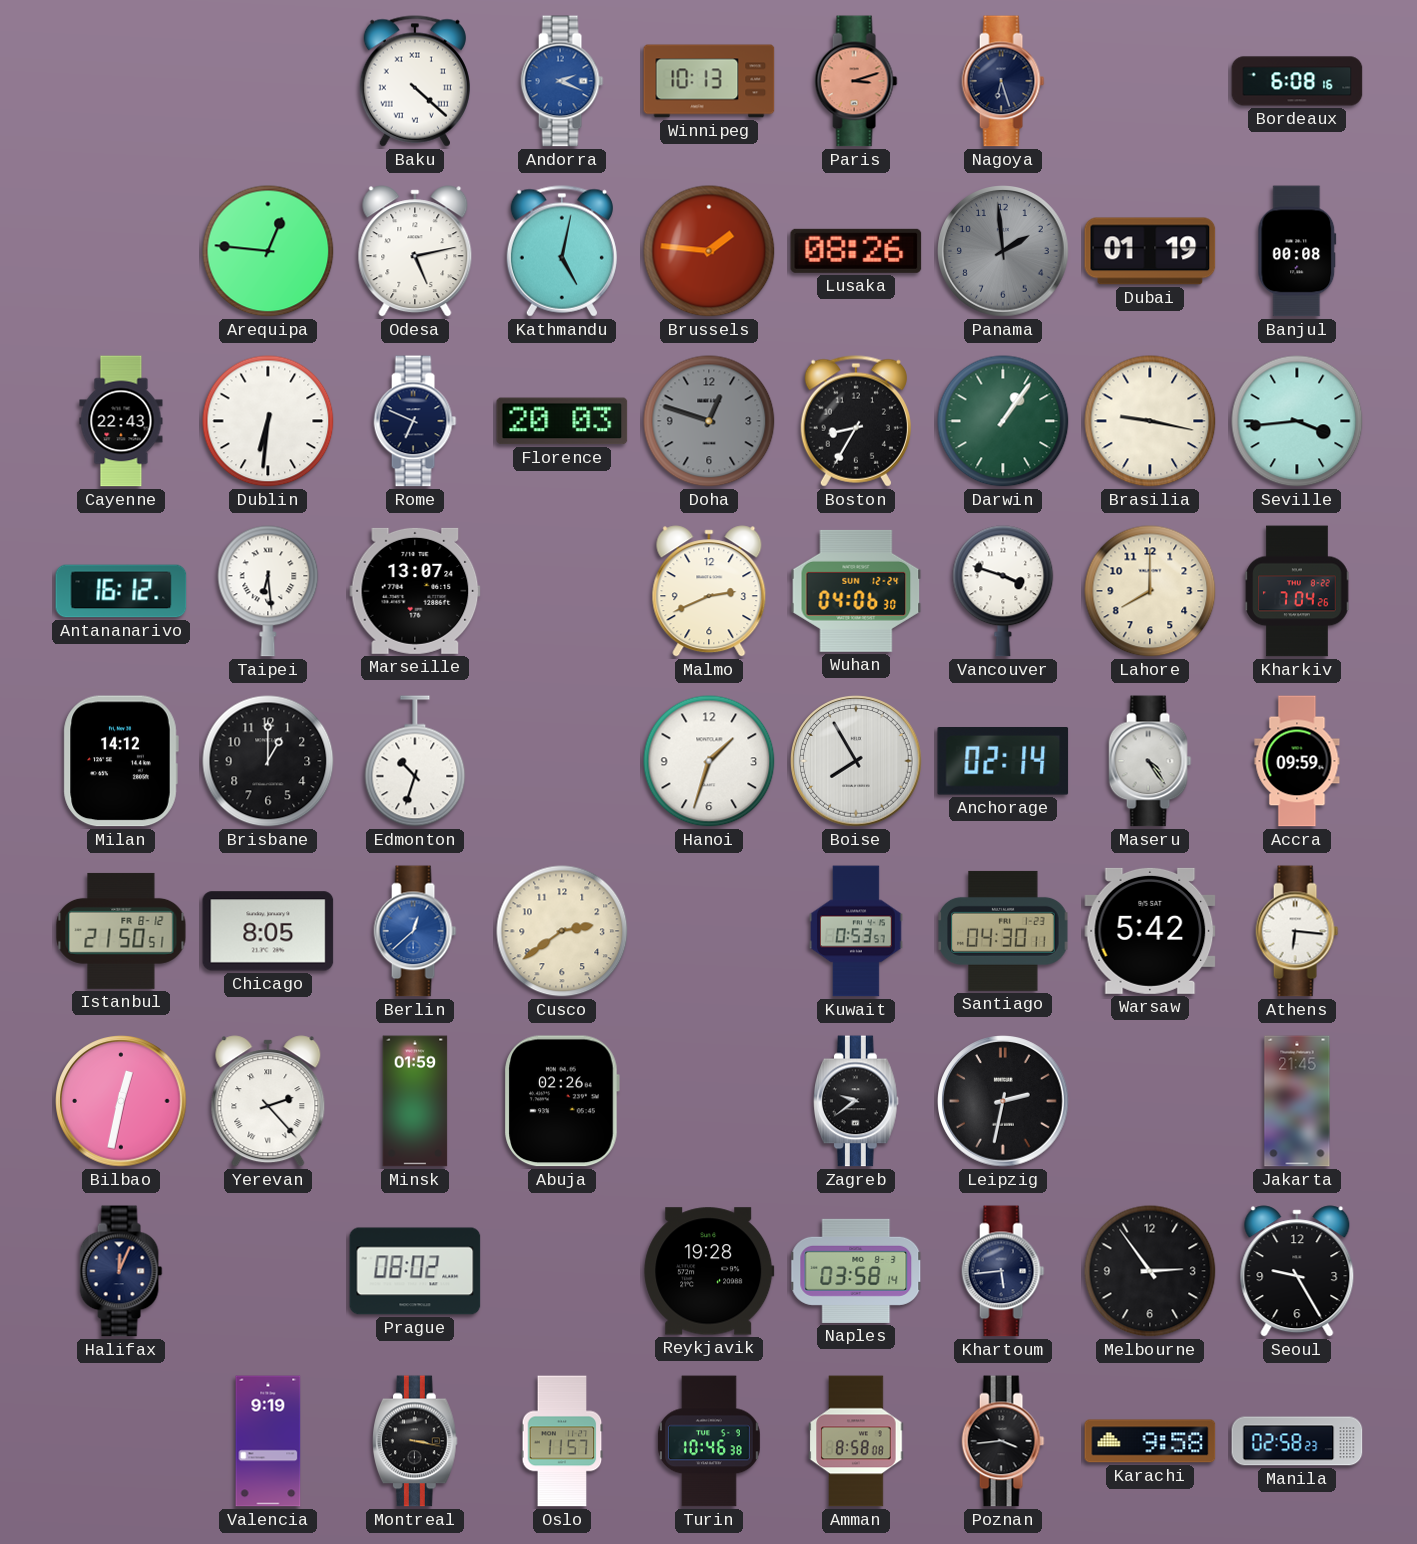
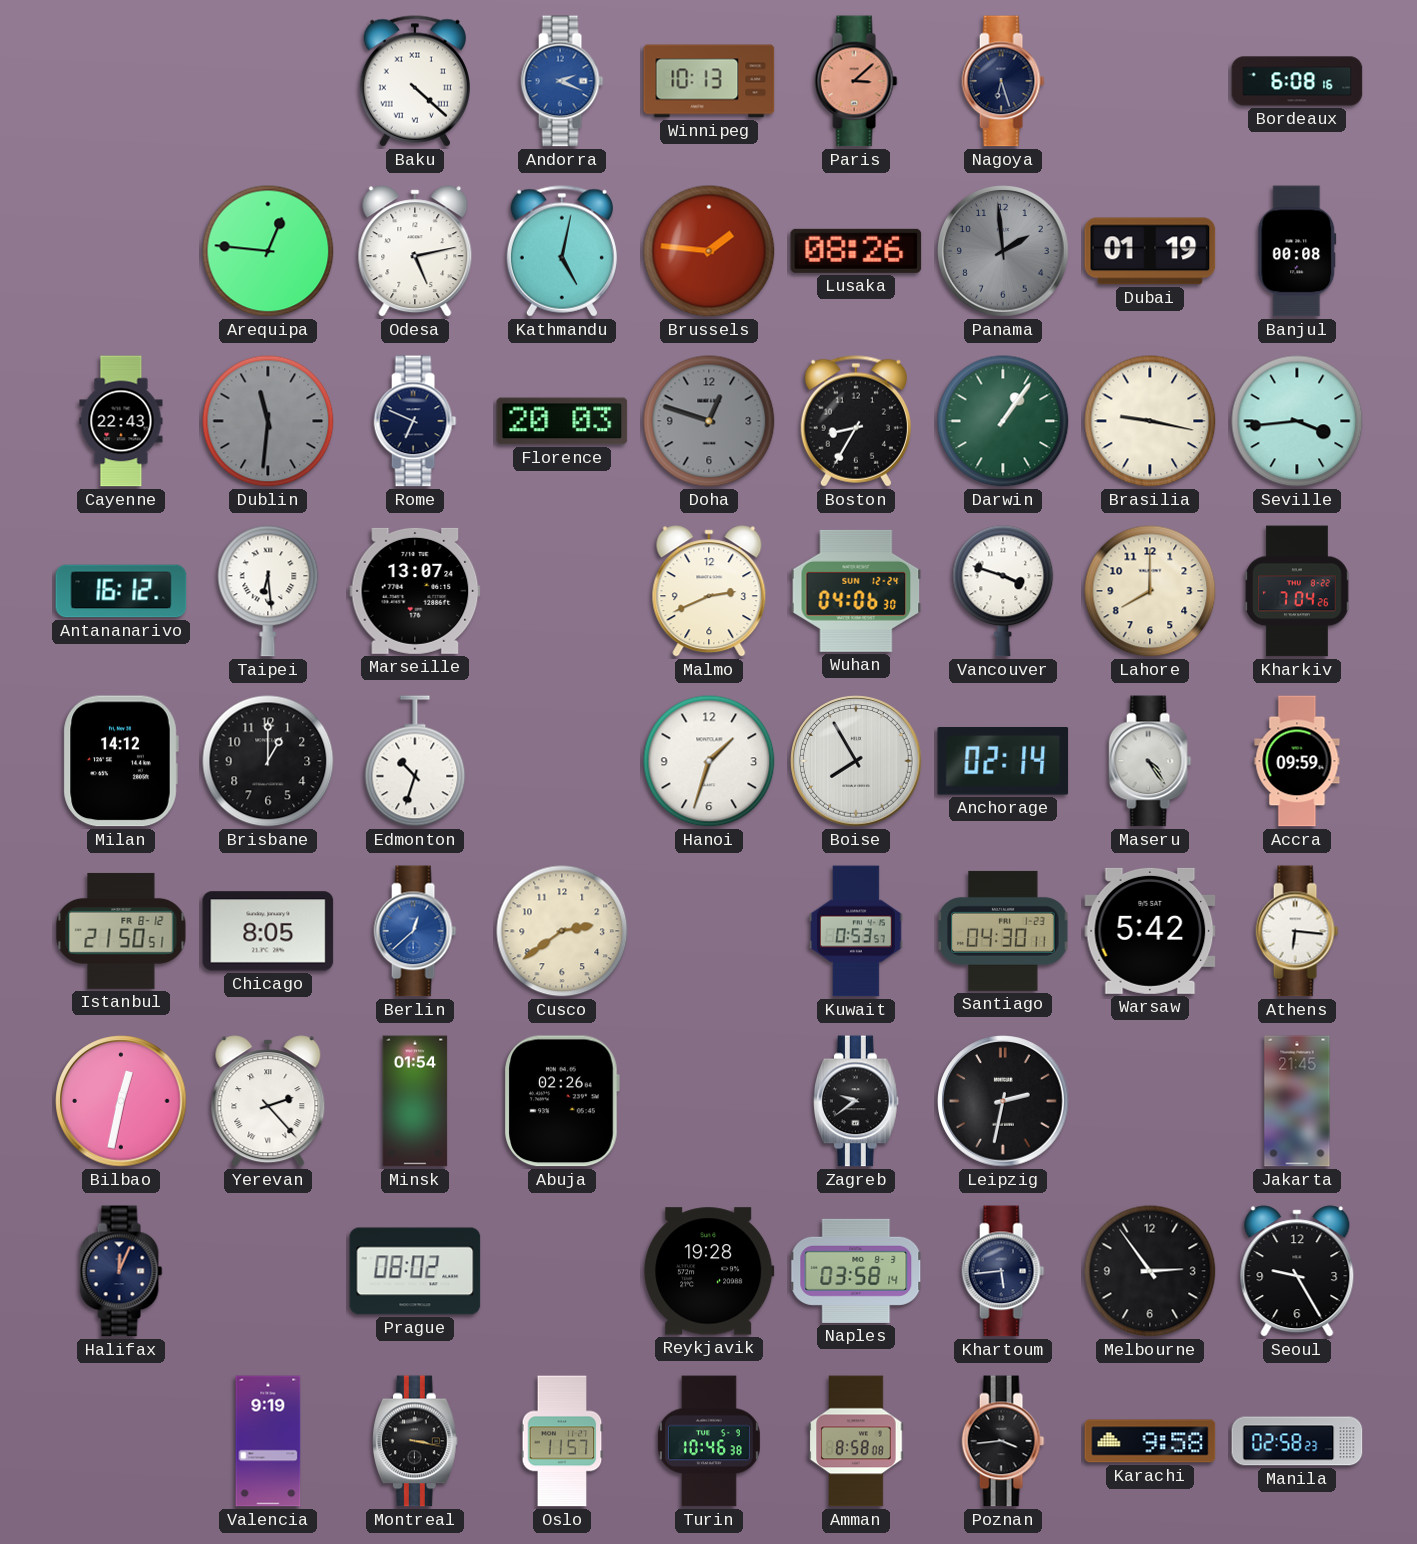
Paris: 3:12 -> 3:08 (856, 81)
Dublin: 6:31 -> 11:31 (268, 421)
Dublin dial: white -> grey (268, 421)
Minsk: 01:59 -> 01:54 (415, 1101)
